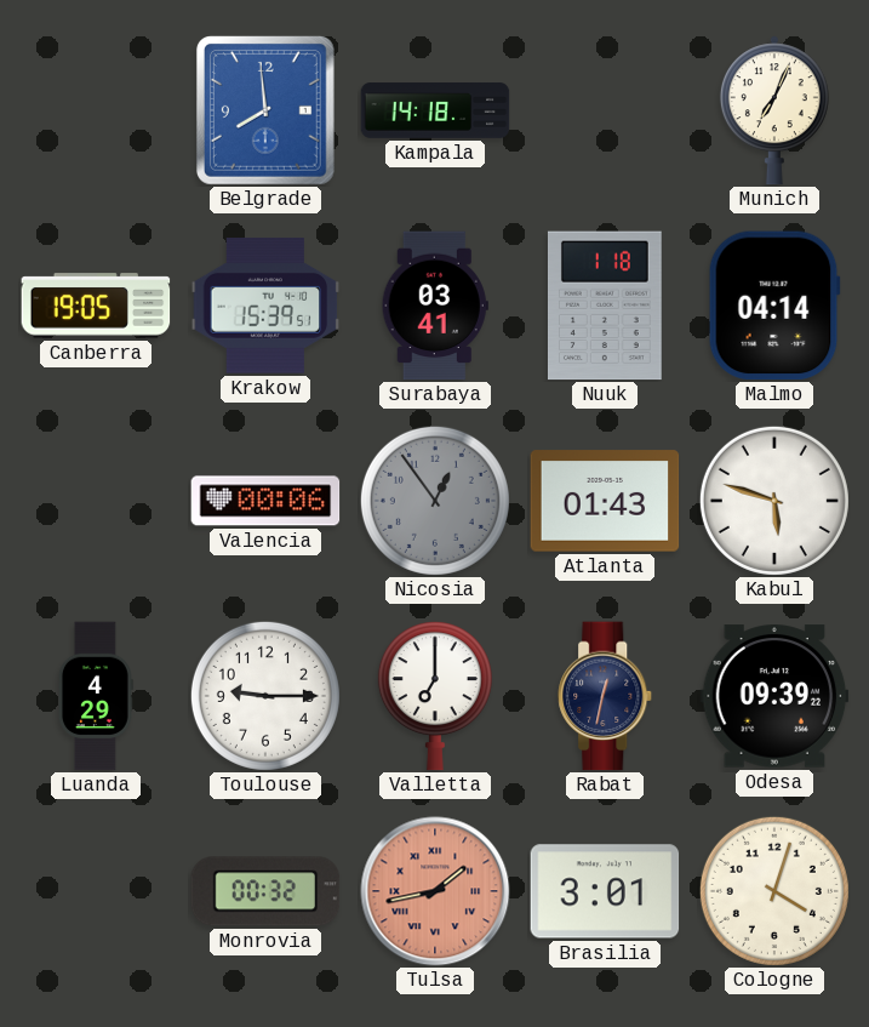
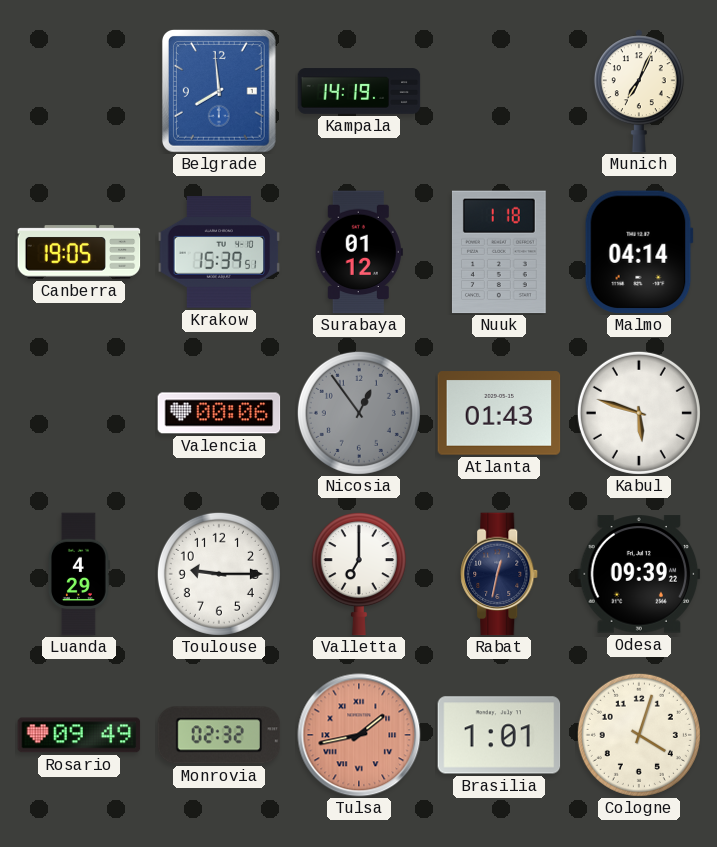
Kampala: 14:18 -> 14:19 (359, 91)
Surabaya: 03:41 -> 01:12 (359, 252)
Rosario: none -> 09:49 (79, 735)
Monrovia: 00:32 -> 02:32 (219, 735)
Brasilia: 3:01 -> 1:01 (499, 735)
